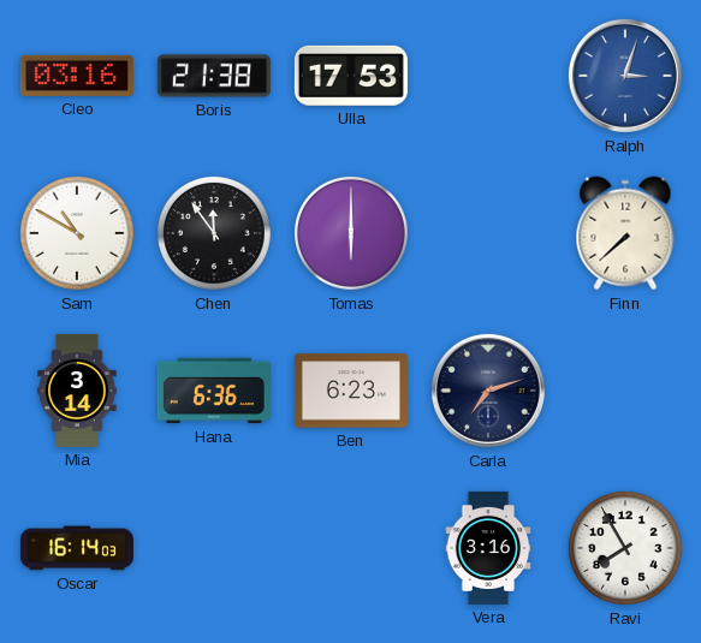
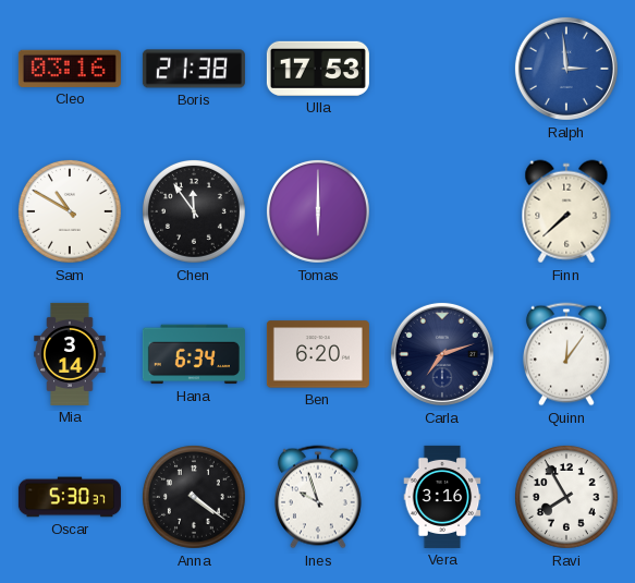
Ralph: 3:03 -> 2:59 (566, 69)
Hana: 6:36 -> 6:34 (194, 354)
Ben: 6:23 -> 6:20 (318, 354)
Quinn: none -> 12:06 (566, 354)
Oscar: 16:14 -> 5:30 (70, 497)
Anna: none -> 4:21 (194, 497)
Ines: none -> 9:57 (318, 497)
